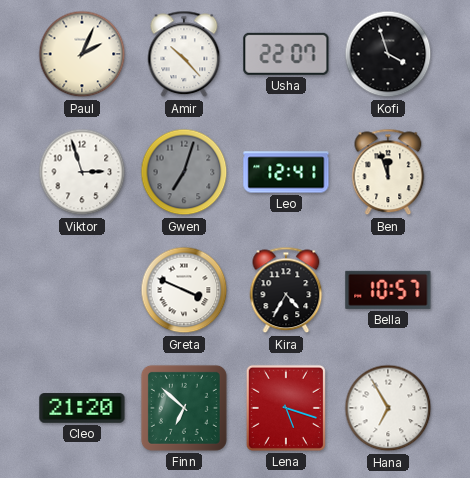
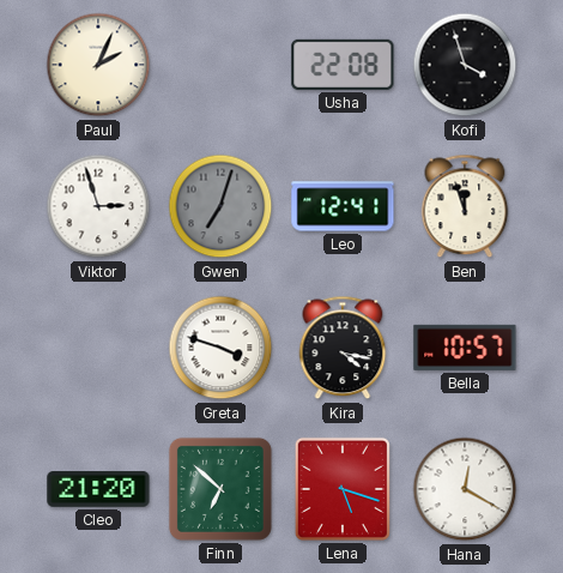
Amir: 10:23 -> none (184, 54)
Usha: 22:07 -> 22:08 (343, 65)
Greta: 3:49 -> 3:48 (220, 348)
Kira: 4:35 -> 4:17 (343, 348)
Hana: 6:55 -> 12:20 (465, 489)
